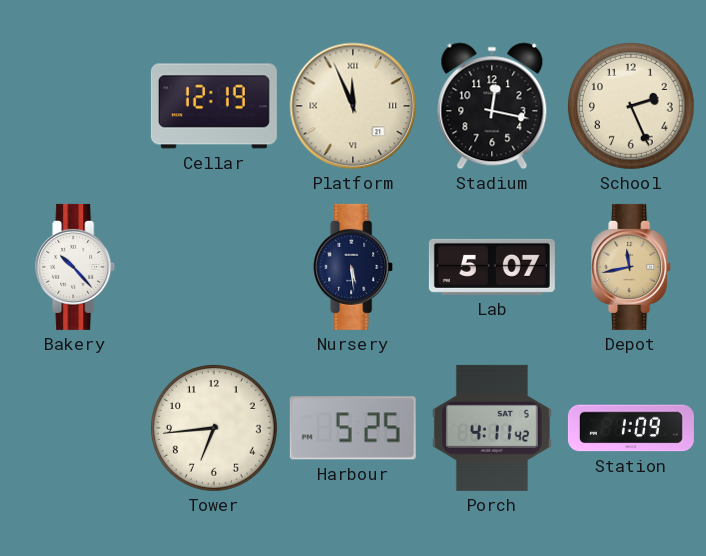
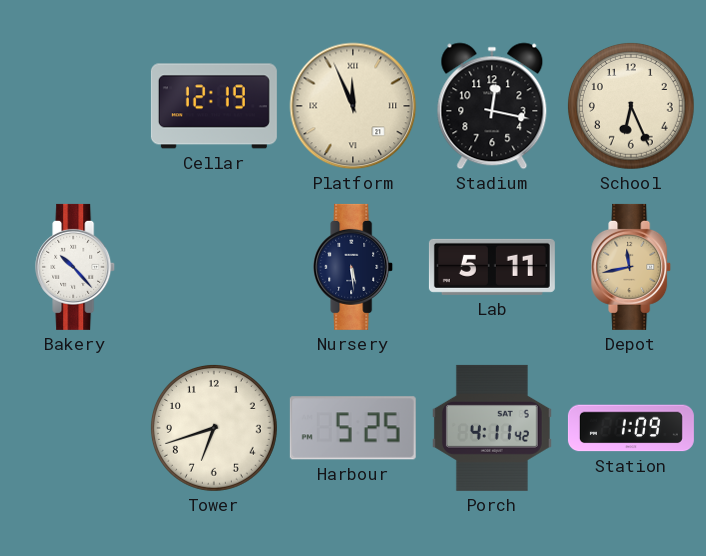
School: 2:26 -> 6:26 (631, 106)
Lab: 5:07 -> 5:11 (492, 267)
Tower: 6:44 -> 6:42 (214, 428)
